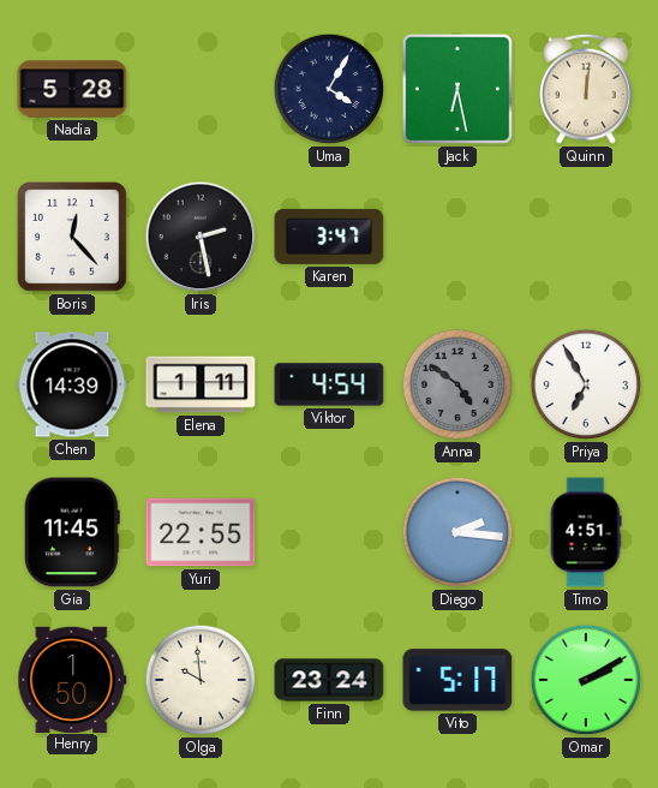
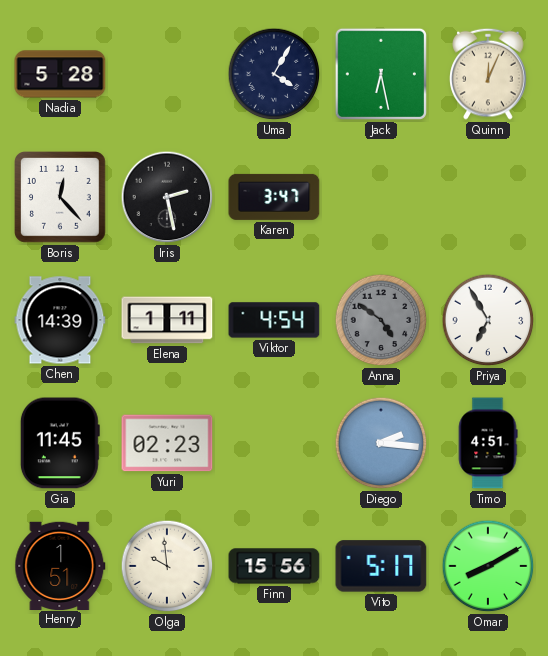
Quinn: 12:01 -> 12:04 (488, 74)
Yuri: 22:55 -> 02:23 (167, 443)
Henry: 1:50 -> 1:51 (60, 565)
Finn: 23:24 -> 15:56 (274, 566)
Omar: 2:10 -> 8:10 (488, 566)
